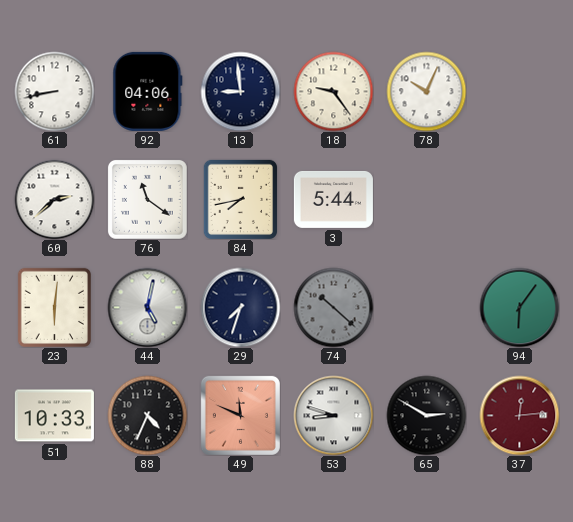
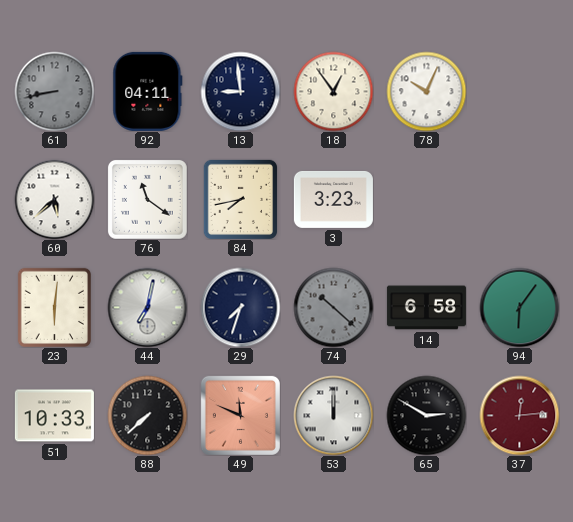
61 dial: white -> grey (54, 91)
92: 04:06 -> 04:11 (148, 91)
18: 9:24 -> 12:54 (333, 91)
60: 2:38 -> 5:38 (54, 199)
3: 5:44 -> 3:23 (333, 199)
44: 5:02 -> 7:02 (147, 307)
14: none -> 6:58 (426, 308)
88: 4:34 -> 7:38 (147, 415)
53: 8:48 -> 12:00 (333, 415)
